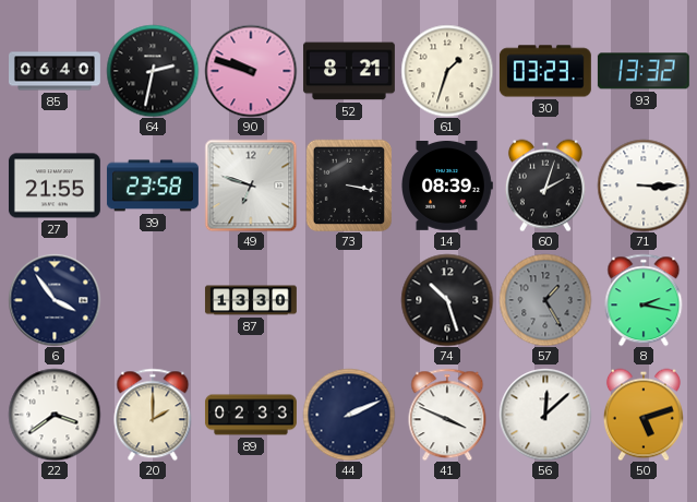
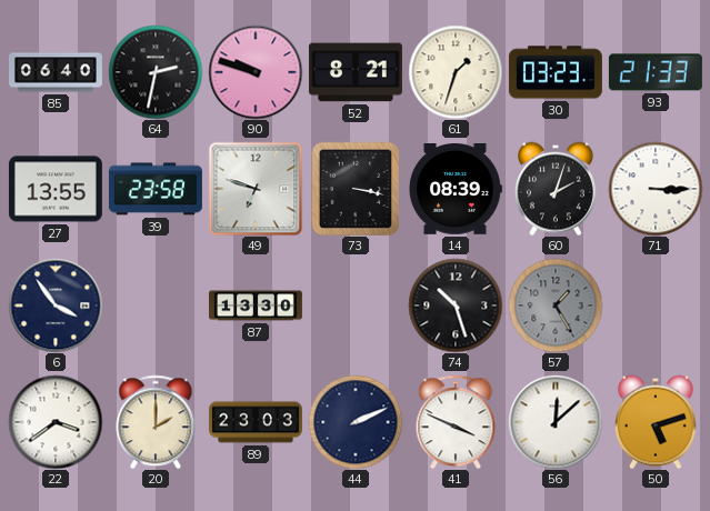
93: 13:32 -> 21:33 (656, 72)
27: 21:55 -> 13:55 (56, 189)
8: 2:17 -> none (644, 300)
89: 02:33 -> 23:03 (256, 422)
